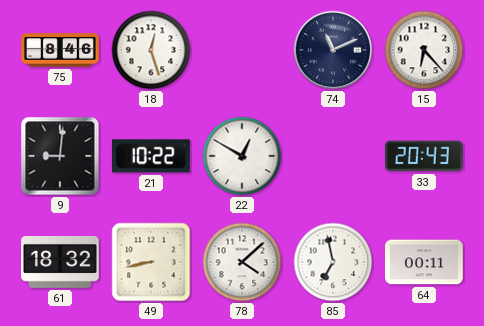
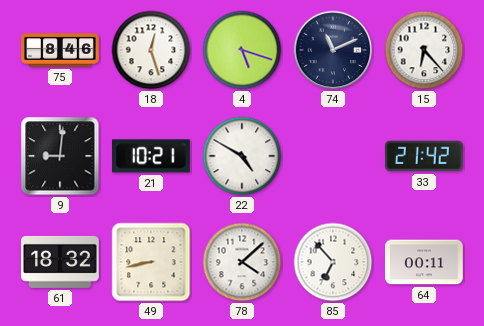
4: none -> 5:18 (242, 50)
21: 10:22 -> 10:21 (151, 156)
22: 12:50 -> 4:50 (242, 156)
33: 20:43 -> 21:42 (424, 156)
85: 6:58 -> 6:53 (333, 262)
